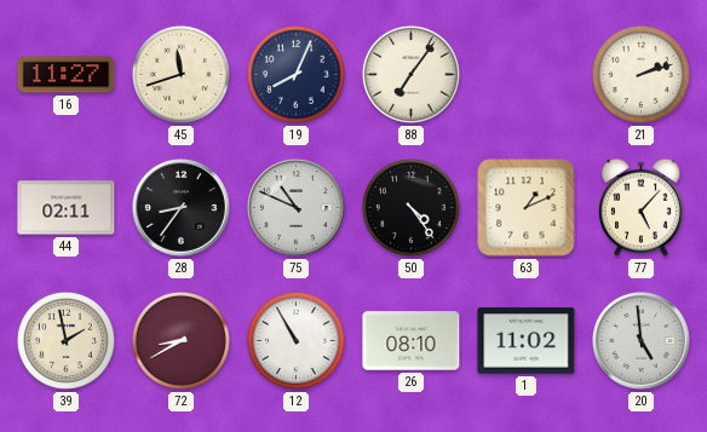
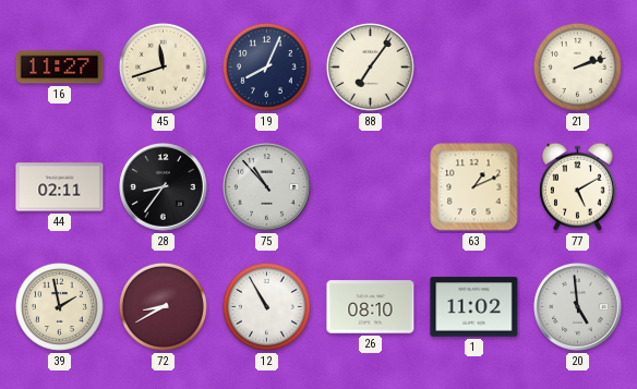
75: 10:49 -> 10:53 (267, 187)
50: 4:24 -> none (410, 207)
77: 5:07 -> 5:10 (578, 186)
